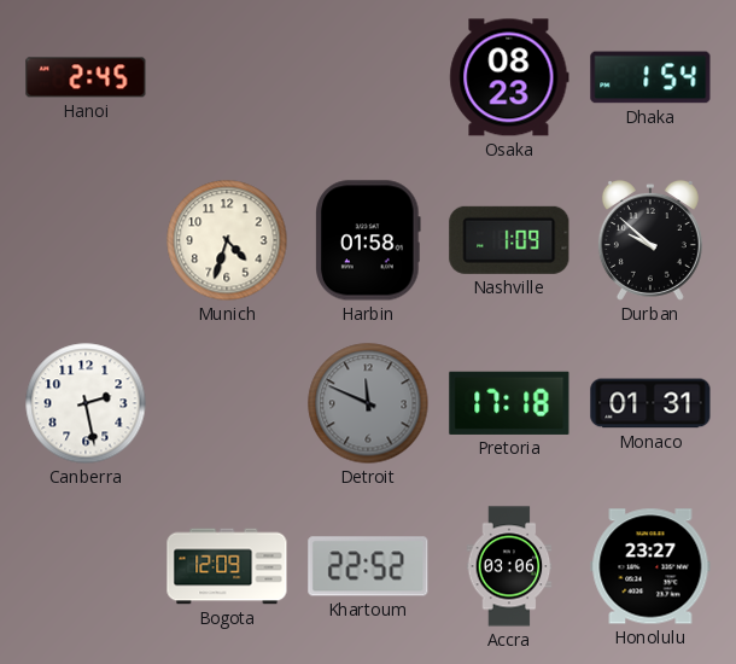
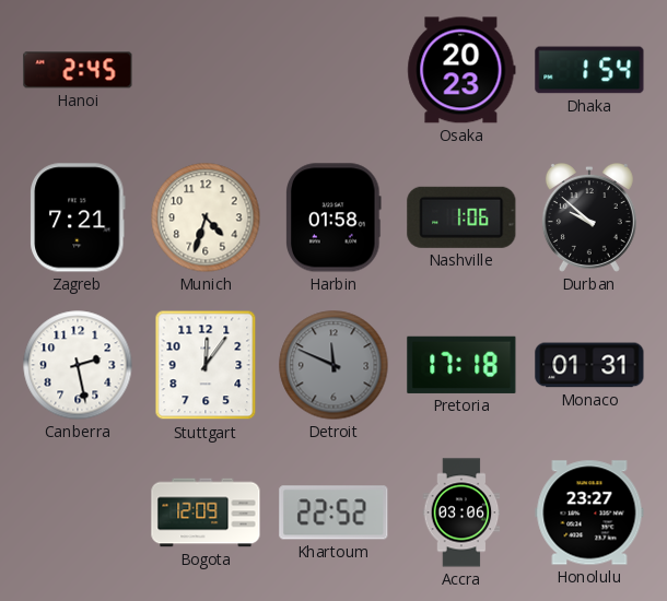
Osaka: 08:23 -> 20:23 (461, 70)
Zagreb: none -> 7:21 (78, 217)
Nashville: 1:09 -> 1:06 (461, 217)
Stuttgart: none -> 12:06 (206, 365)
